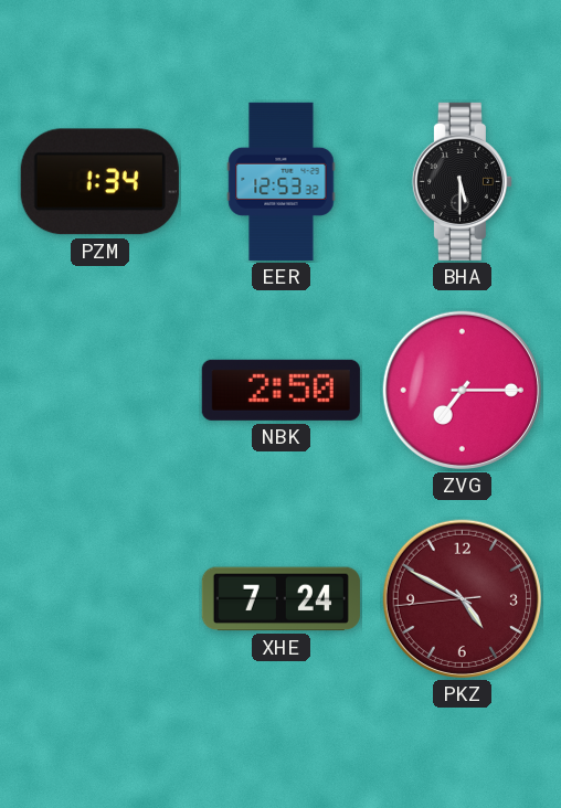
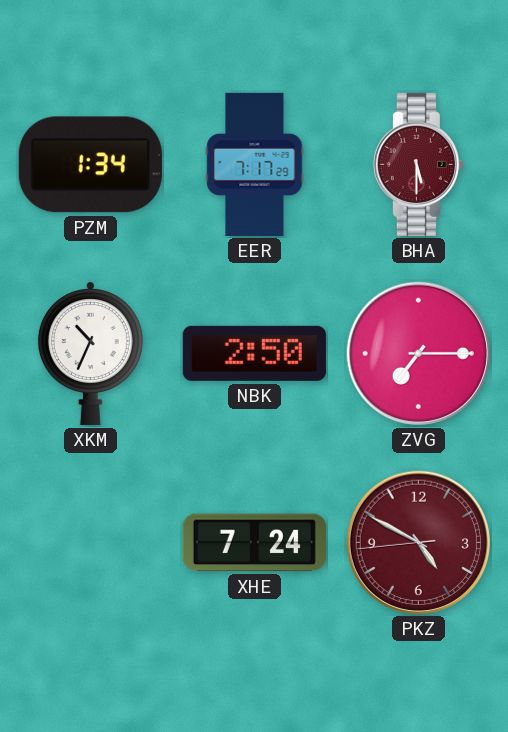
EER: 12:53 -> 7:17 (255, 164)
BHA dial: black -> burgundy (418, 164)
XKM: none -> 10:34 (90, 353)
